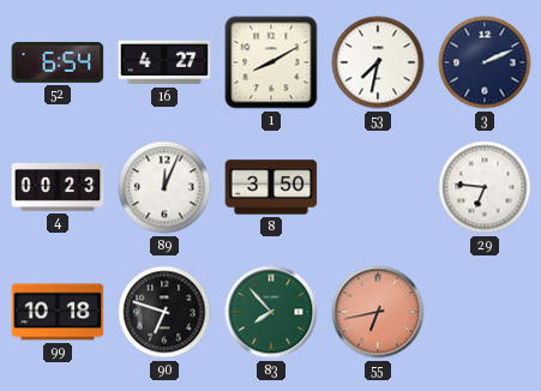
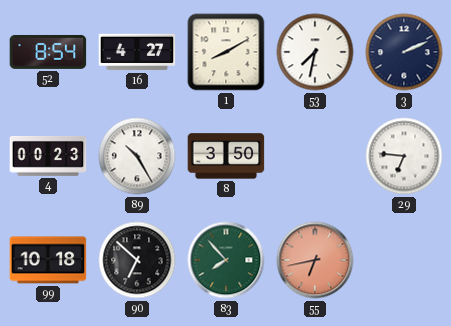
52: 6:54 -> 8:54 (48, 52)
89: 12:04 -> 10:25 (137, 156)
90: 6:48 -> 6:52 (137, 260)
